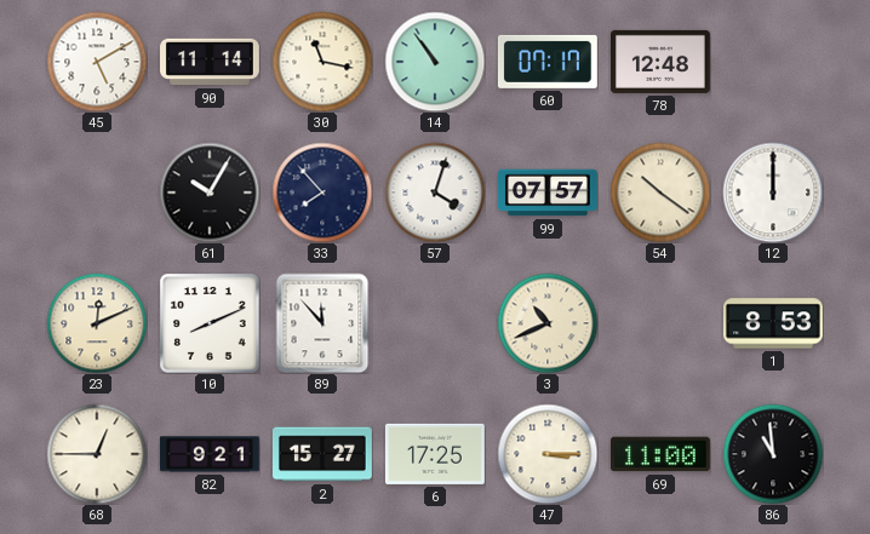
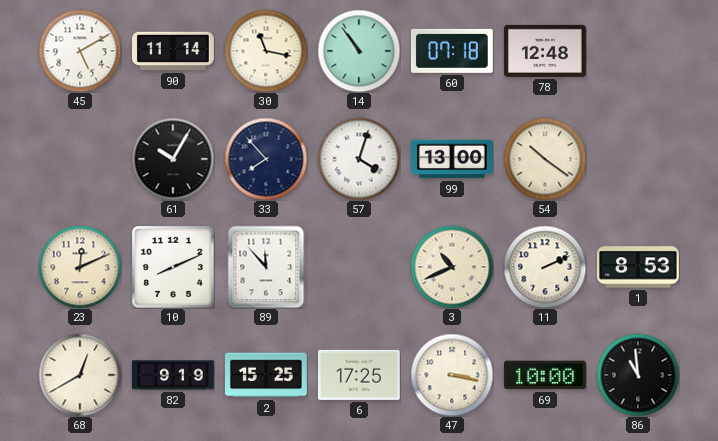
60: 07:17 -> 07:18 (452, 51)
99: 07:57 -> 13:00 (453, 159)
12: 12:00 -> none (773, 193)
11: none -> 2:11 (545, 267)
68: 12:45 -> 12:40 (80, 375)
82: 9:21 -> 9:19 (173, 375)
2: 15:27 -> 15:25 (266, 375)
47: 3:15 -> 3:17 (452, 375)
69: 11:00 -> 10:00 (545, 375)
